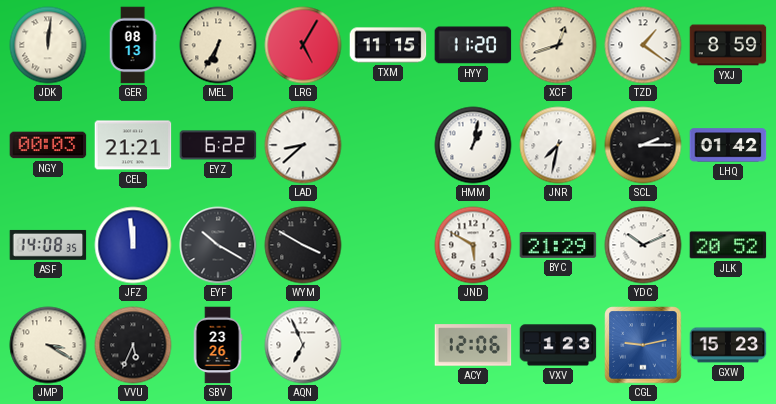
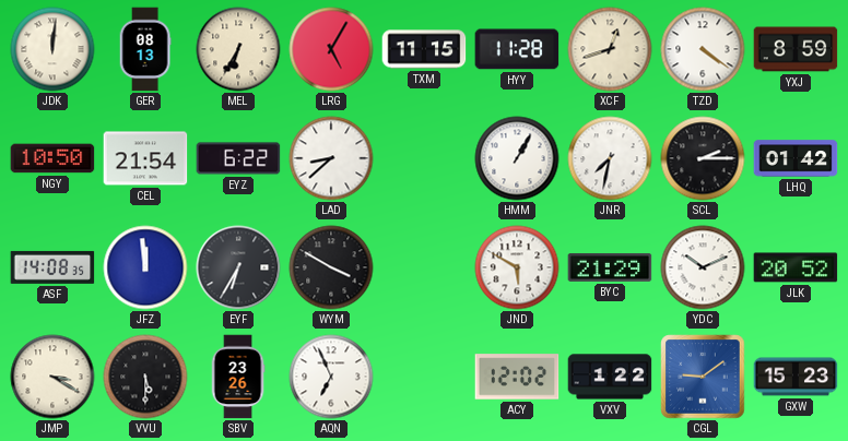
HYY: 11:20 -> 11:28 (517, 49)
TZD: 1:21 -> 4:21 (703, 49)
NGY: 00:03 -> 10:50 (52, 158)
CEL: 21:21 -> 21:54 (145, 158)
HMM: 1:02 -> 1:05 (517, 158)
EYF: 10:20 -> 6:35 (238, 267)
VVU: 5:34 -> 5:30 (145, 377)
ACY: 12:06 -> 12:02 (517, 377)
VXV: 1:23 -> 1:22 (610, 377)
CGL: 9:13 -> 9:09 (703, 377)
